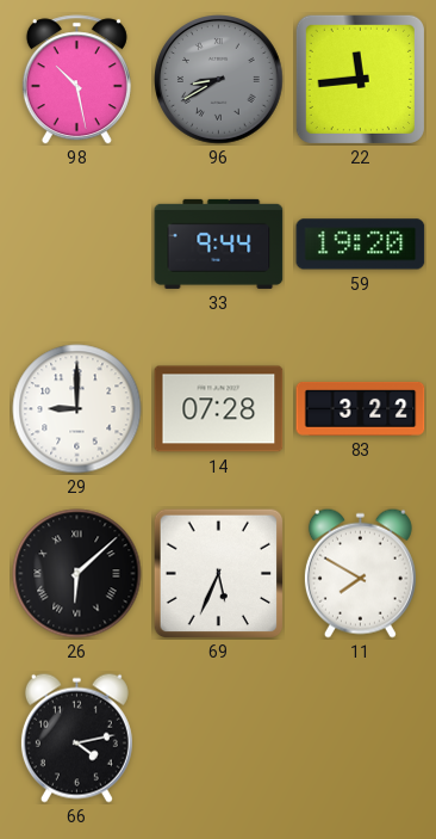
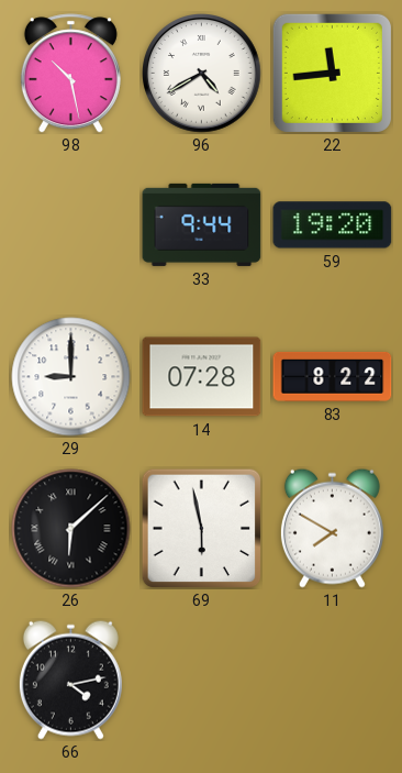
96: 8:40 -> 4:40 (202, 74)
96 dial: grey -> white (202, 74)
83: 3:22 -> 8:22 (333, 376)
69: 5:34 -> 5:58 (201, 528)
